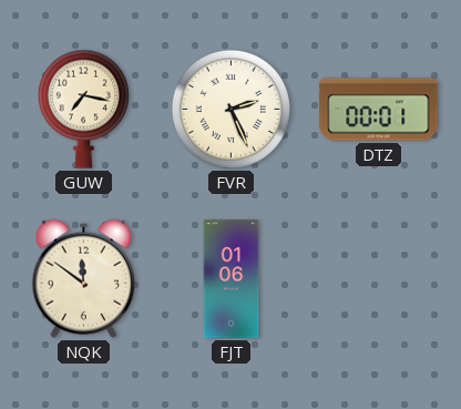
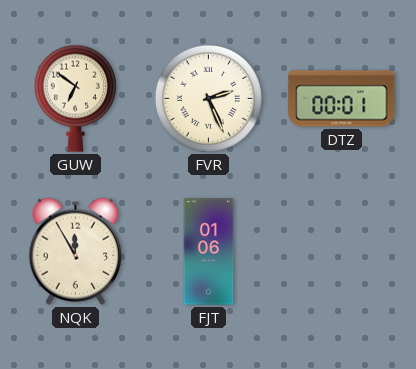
GUW: 7:17 -> 6:51 (75, 98)
NQK: 11:51 -> 11:55 (75, 251)
